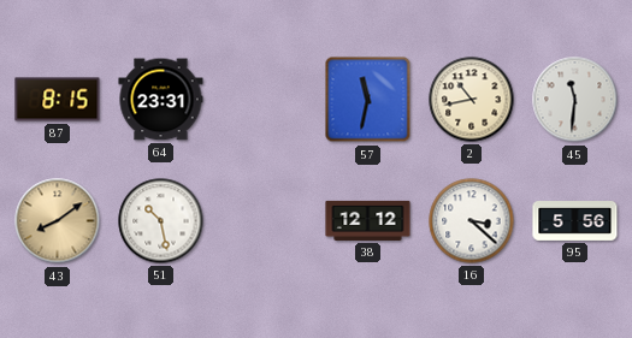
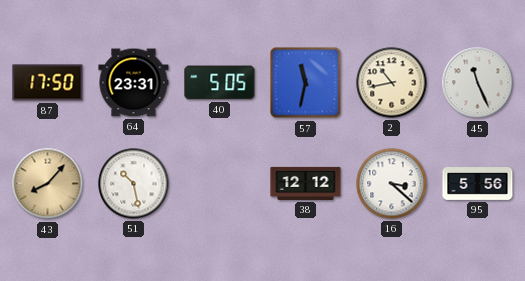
87: 8:15 -> 17:50 (48, 83)
40: none -> 5:05 (220, 83)
45: 11:31 -> 11:26 (478, 83)
43: 8:09 -> 8:07 (48, 184)
